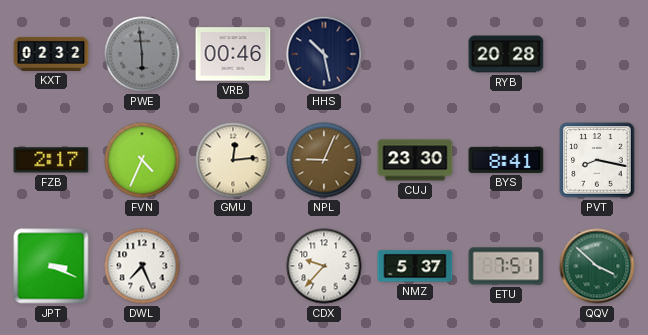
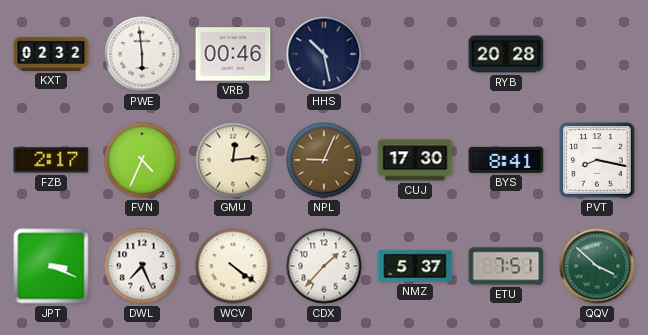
PWE dial: grey -> white (142, 54)
CUJ: 23:30 -> 17:30 (415, 160)
WCV: none -> 4:21 (233, 266)
CDX: 9:37 -> 1:37 (324, 266)
